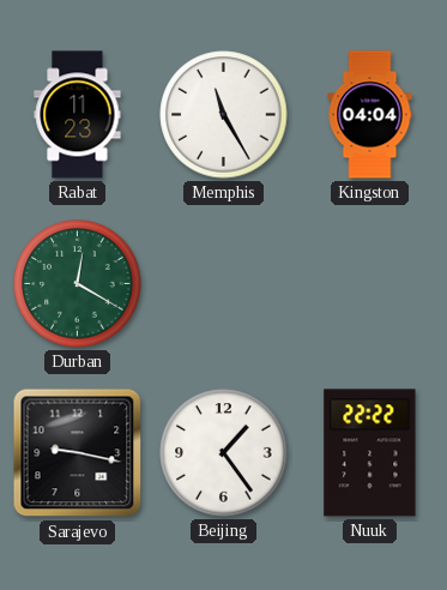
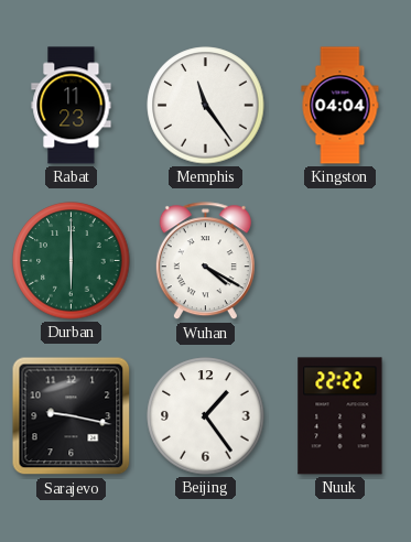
Memphis: 11:25 -> 11:24 (206, 106)
Durban: 12:20 -> 6:00 (72, 261)
Wuhan: none -> 4:20 (205, 261)
